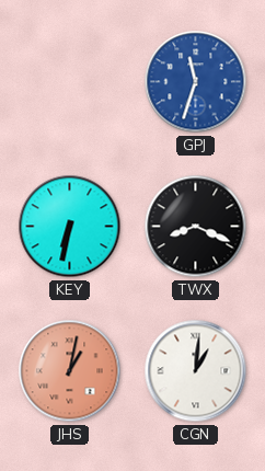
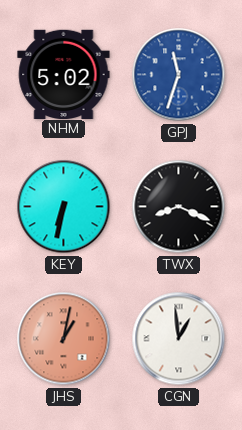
NHM: none -> 5:02 (64, 74)
CGN: 1:01 -> 12:59 (179, 339)
